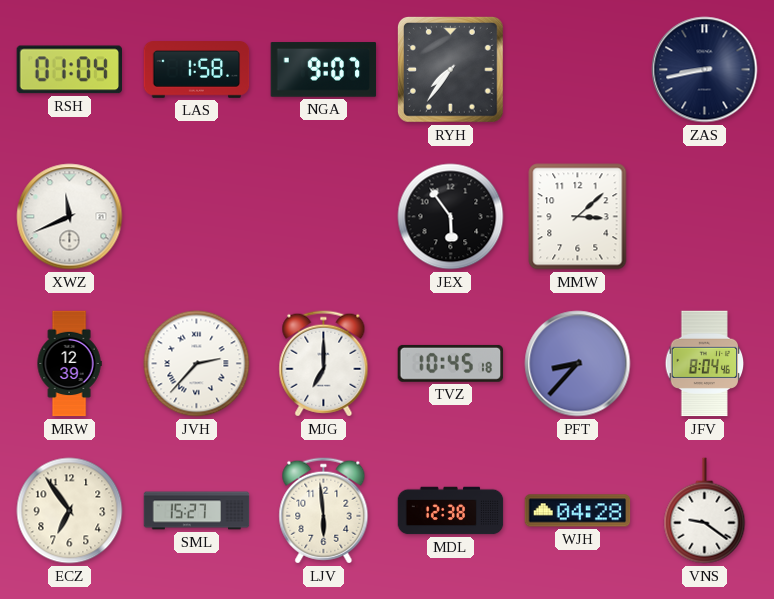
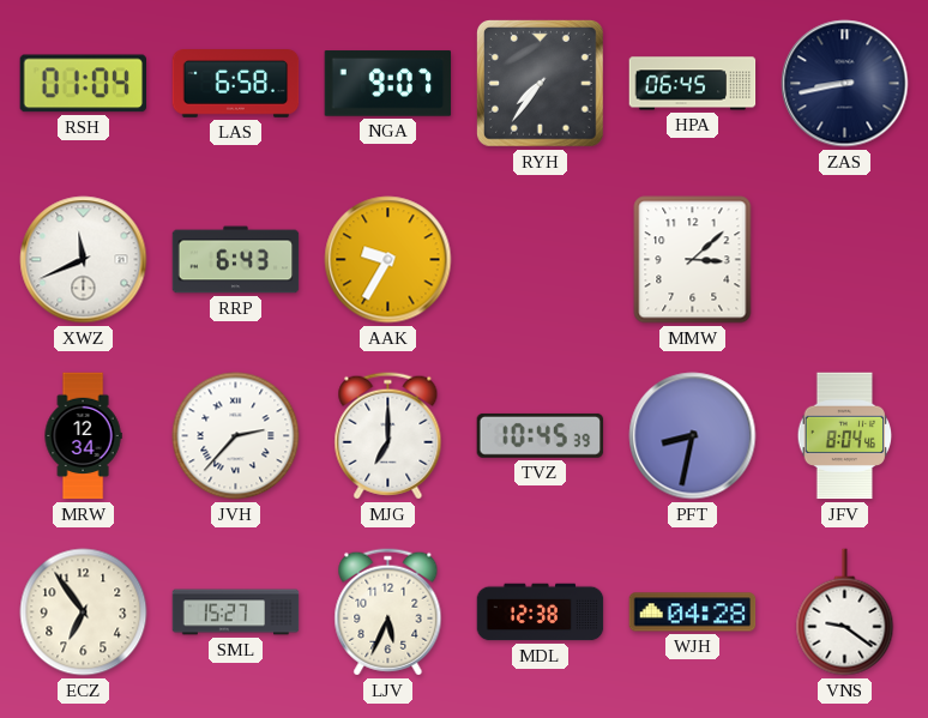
LAS: 1:58 -> 6:58 (236, 84)
HPA: none -> 06:45 (693, 84)
RRP: none -> 6:43 (236, 260)
AAK: none -> 9:35 (388, 260)
JEX: 5:54 -> none (451, 217)
MRW: 12:39 -> 12:34 (83, 436)
TVZ: 10:45:18 -> 10:45:39 (541, 435)
PFT: 8:37 -> 8:32 (693, 436)
LJV: 5:59 -> 5:34 (388, 613)
